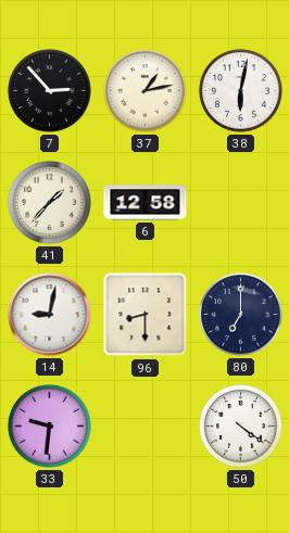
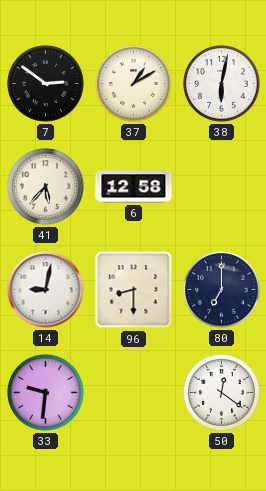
7: 2:53 -> 2:51 (46, 84)
37: 1:13 -> 1:10 (134, 84)
41: 1:37 -> 5:37 (46, 187)
50: 4:21 -> 12:21 (222, 393)
